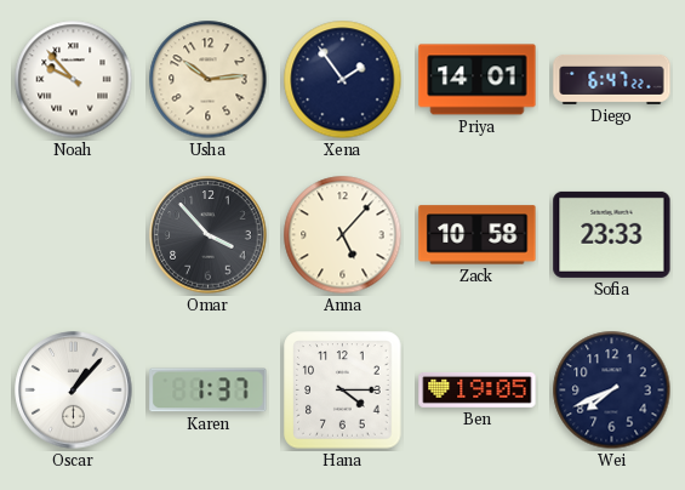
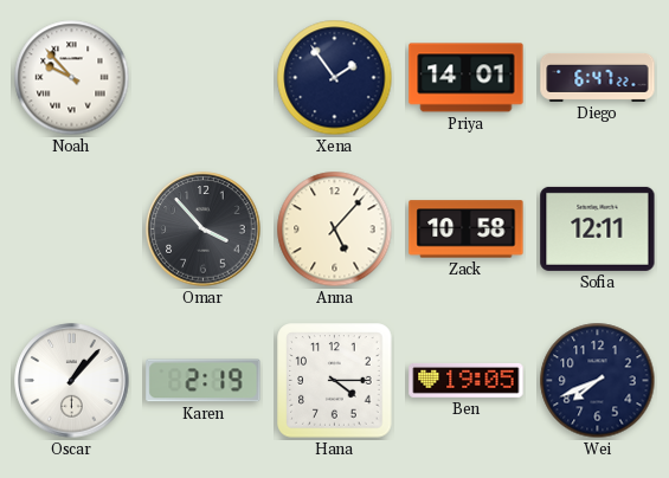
Usha: 10:14 -> none (209, 80)
Sofia: 23:33 -> 12:11 (598, 228)
Karen: 1:37 -> 2:19 (204, 381)
